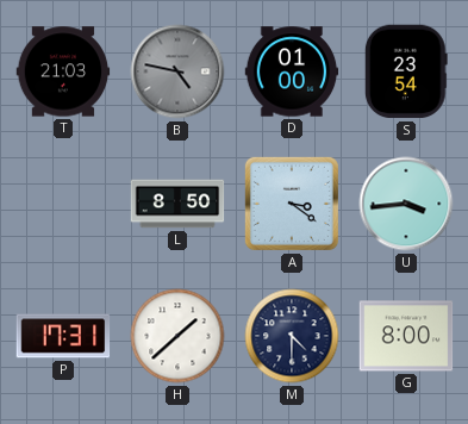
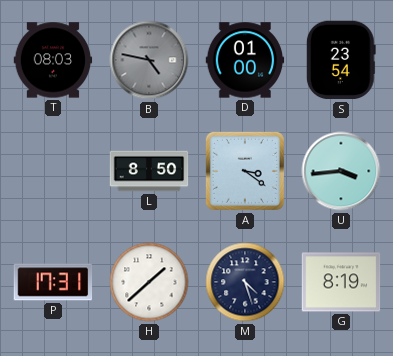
T: 21:03 -> 08:03 (53, 60)
M: 4:30 -> 4:27 (245, 282)
G: 8:00 -> 8:19 (341, 282)
